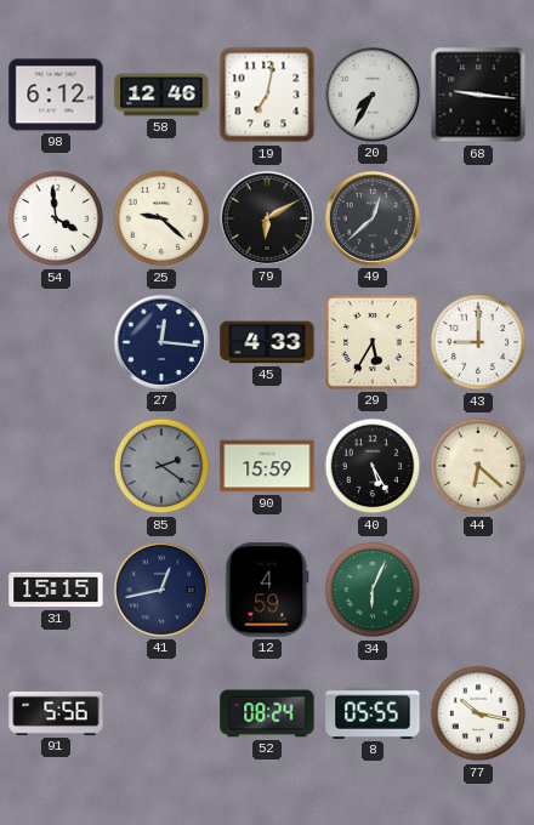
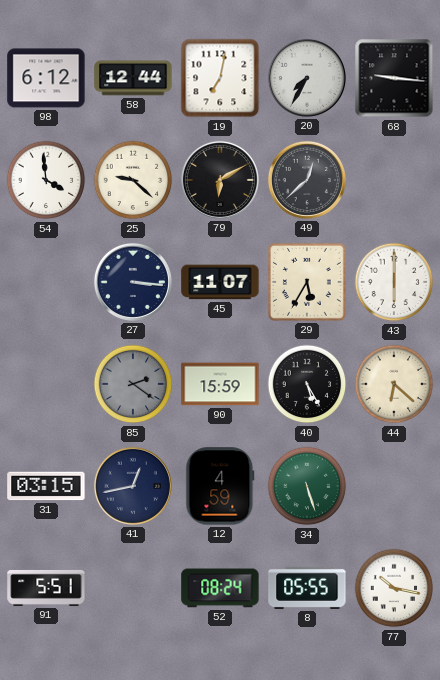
58: 12:46 -> 12:44 (133, 78)
27: 12:16 -> 3:16 (133, 282)
45: 4:33 -> 11:07 (220, 282)
43: 9:00 -> 6:00 (394, 282)
31: 15:15 -> 03:15 (46, 486)
34: 6:04 -> 5:27 (307, 486)
91: 5:56 -> 5:51 (46, 588)
